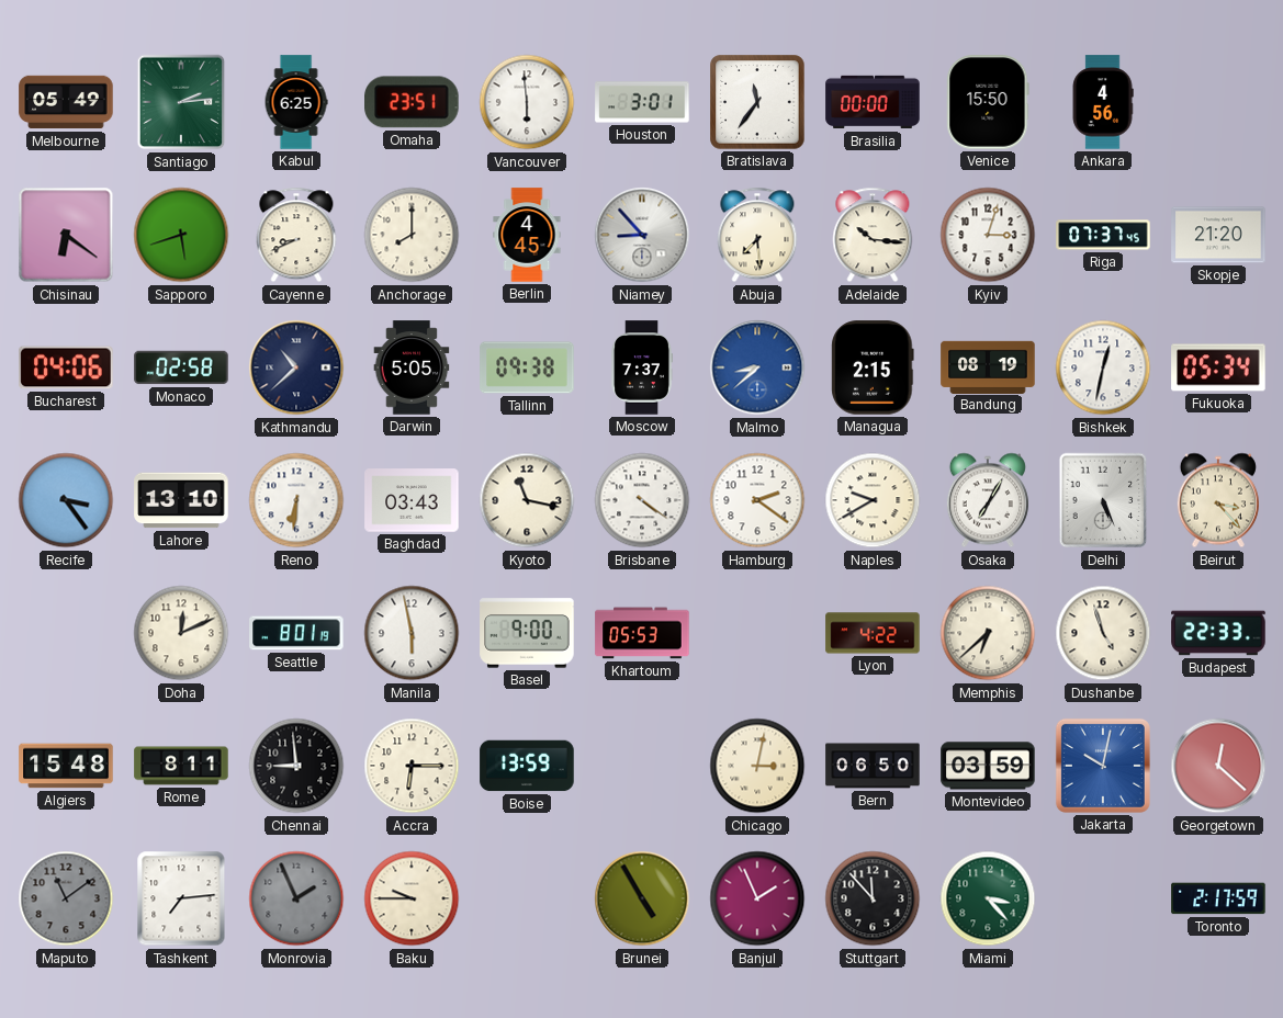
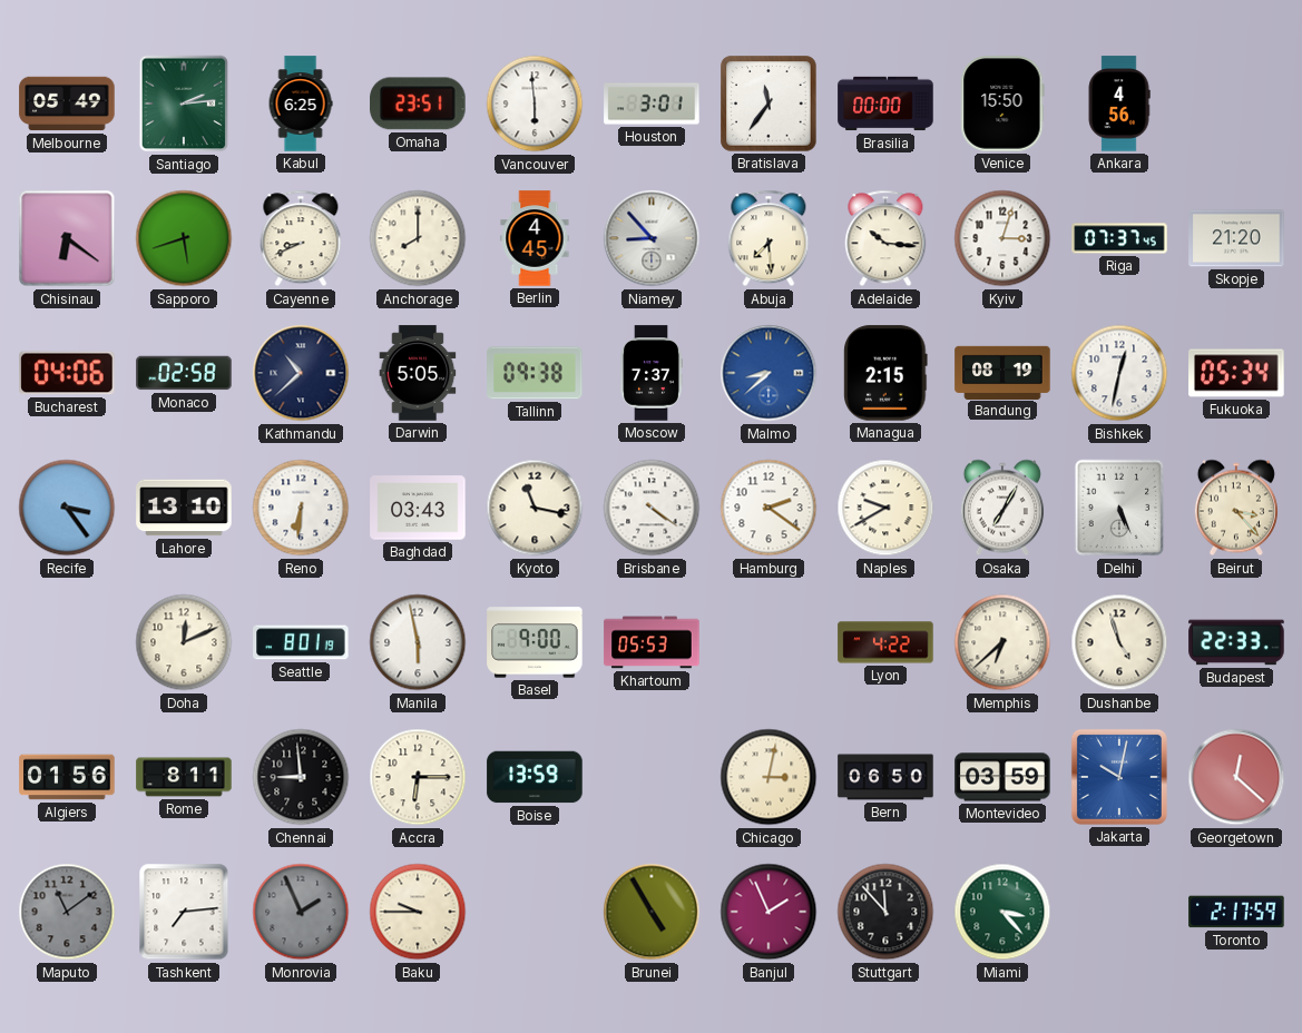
Algiers: 15:48 -> 01:56 (67, 777)
